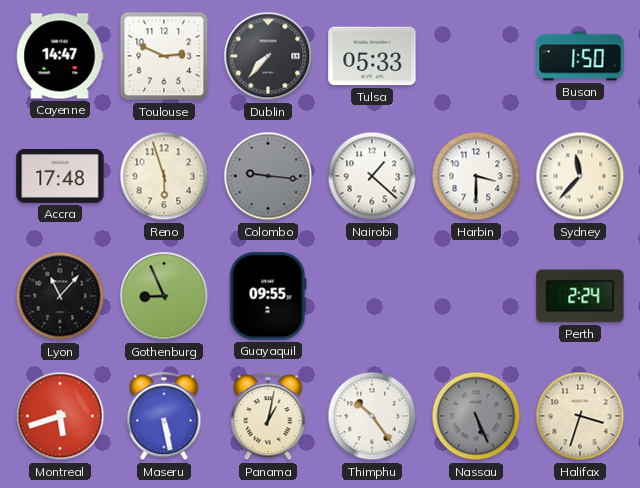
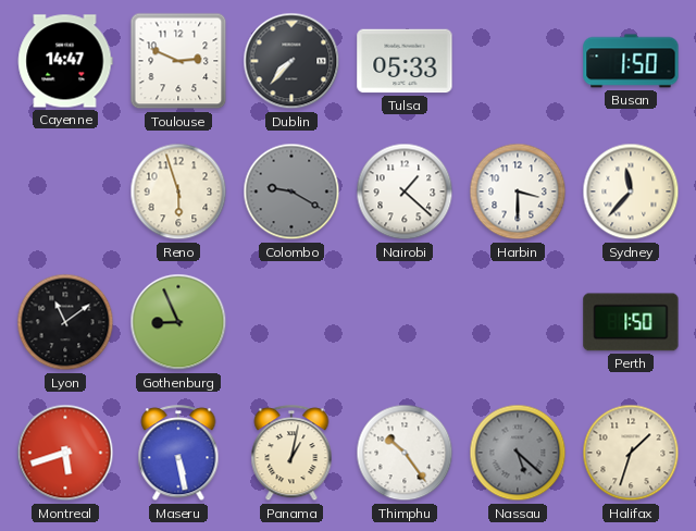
Accra: 17:48 -> none (60, 176)
Colombo: 9:16 -> 9:20 (291, 192)
Lyon: 11:07 -> 11:09 (65, 322)
Guayaquil: 09:55 -> none (268, 296)
Perth: 2:24 -> 1:50 (631, 322)
Nassau: 5:26 -> 5:22 (518, 453)
Halifax: 3:33 -> 1:33 (631, 453)
